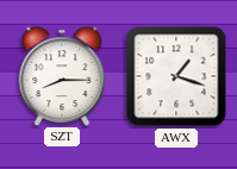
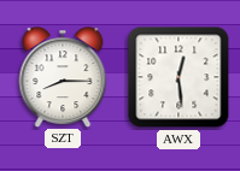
AWX: 1:18 -> 12:29 (178, 77)
